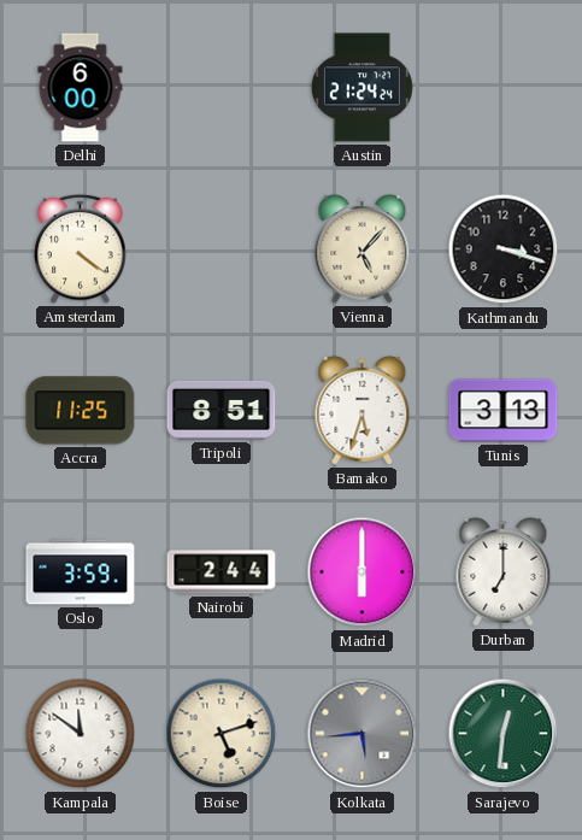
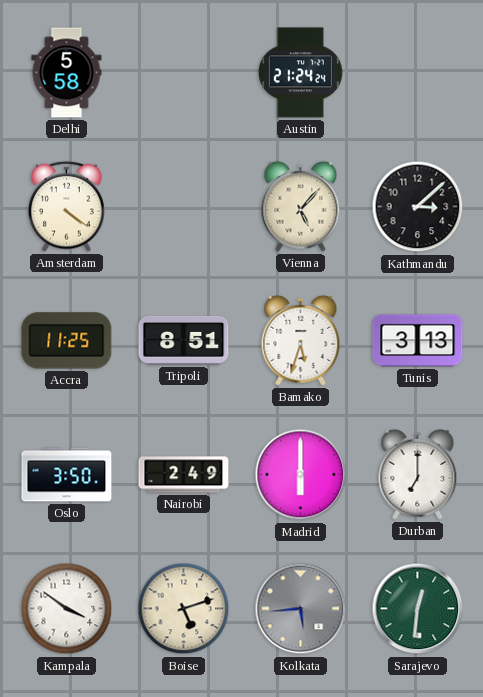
Delhi: 6:00 -> 5:58 (67, 73)
Kathmandu: 3:18 -> 3:08 (418, 207)
Oslo: 3:59 -> 3:50 (67, 475)
Nairobi: 2:44 -> 2:49 (184, 475)
Kampala: 11:51 -> 3:51 (67, 609)
